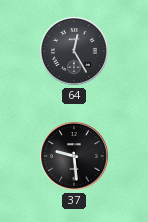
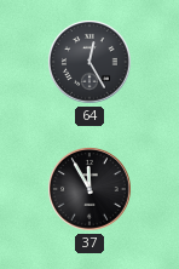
37: 9:29 -> 11:55 (91, 190)
